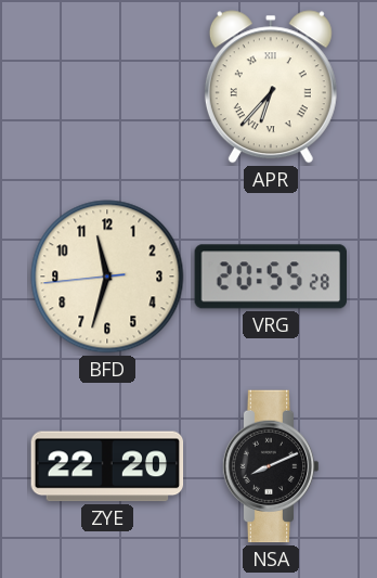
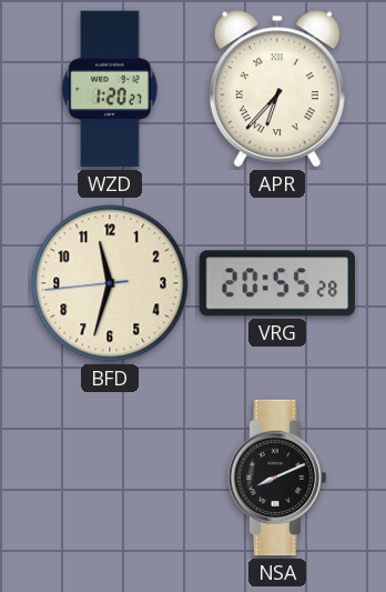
WZD: none -> 1:20 (110, 89)
ZYE: 22:20 -> none (107, 466)
